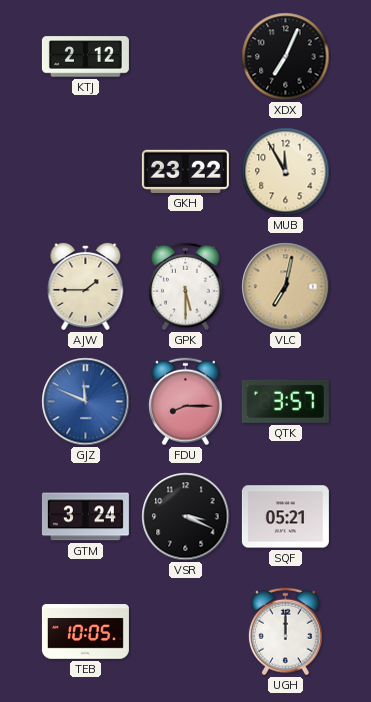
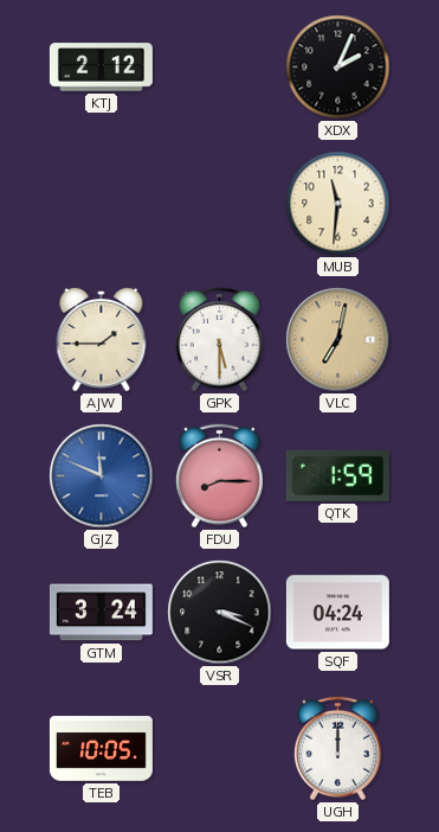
XDX: 7:04 -> 2:04 (338, 68)
GKH: 23:22 -> none (185, 171)
MUB: 11:55 -> 11:31 (338, 204)
QTK: 3:57 -> 1:59 (337, 475)
SQF: 05:21 -> 04:24 (337, 613)
